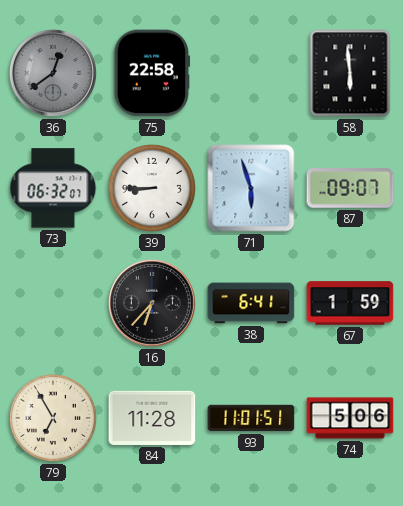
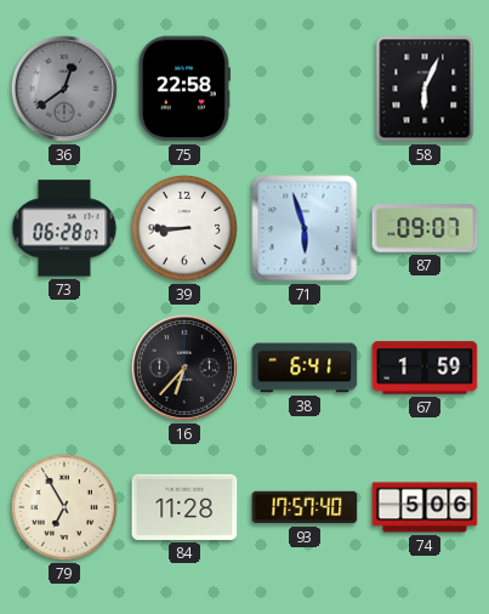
58: 5:59 -> 6:04 (425, 89)
73: 06:32 -> 06:28 (64, 228)
93: 11:01 -> 17:57 (305, 507)
